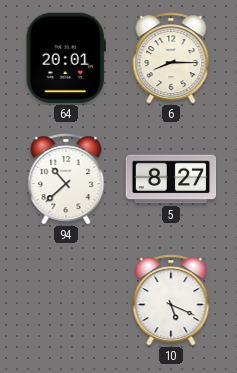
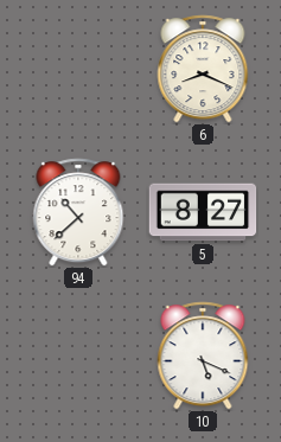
64: 20:01 -> none (66, 58)
6: 8:15 -> 8:19 (203, 69)
